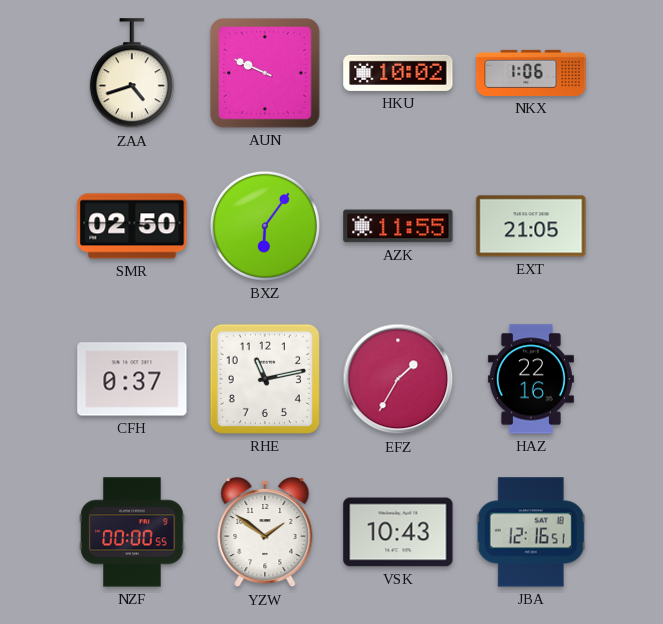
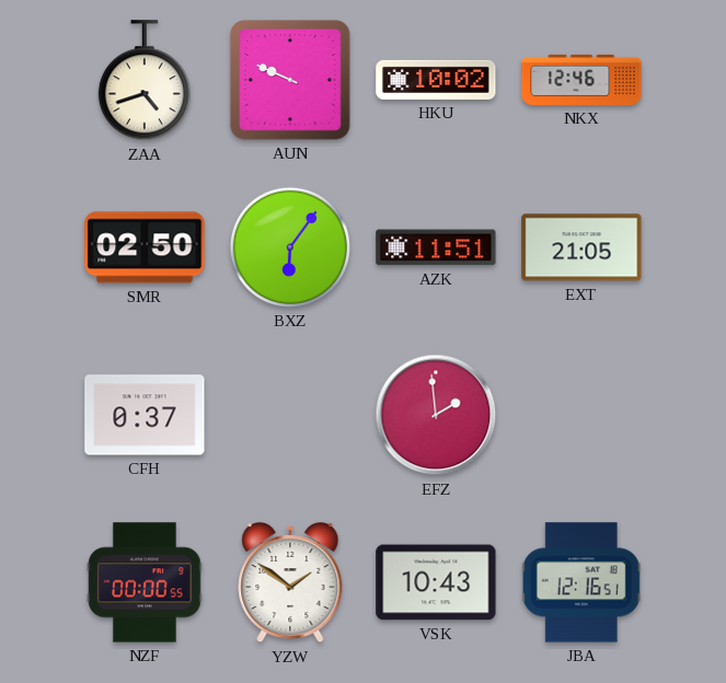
NKX: 1:06 -> 12:46 (581, 80)
AZK: 11:55 -> 11:51 (436, 247)
RHE: 11:13 -> none (265, 379)
EFZ: 1:35 -> 1:59 (436, 415)
HAZ: 22:16 -> none (531, 379)
